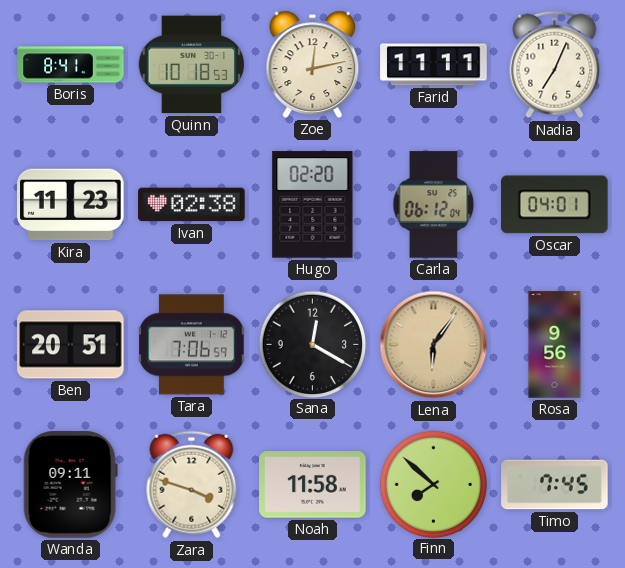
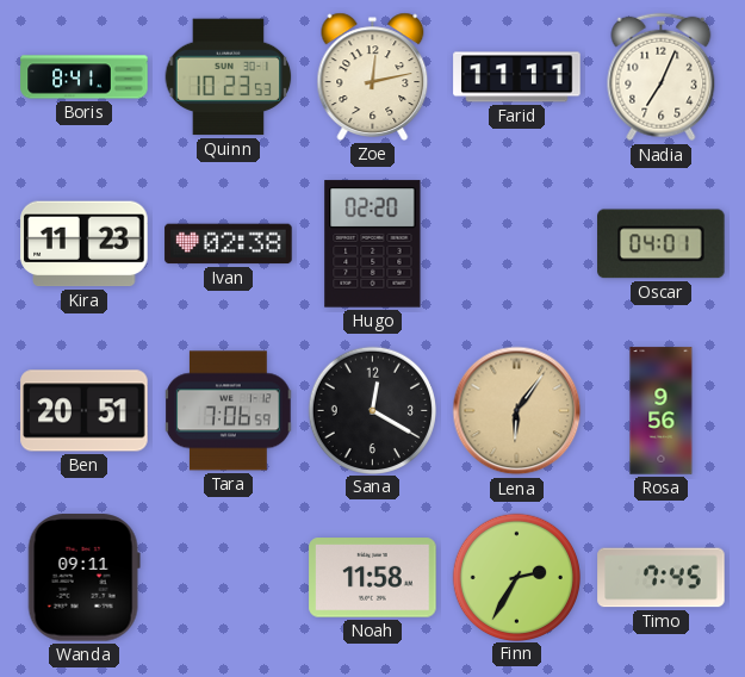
Quinn: 10:18 -> 10:23 (229, 77)
Carla: 06:12 -> none (434, 205)
Zara: 3:48 -> none (192, 485)
Finn: 7:52 -> 2:35 (516, 577)
